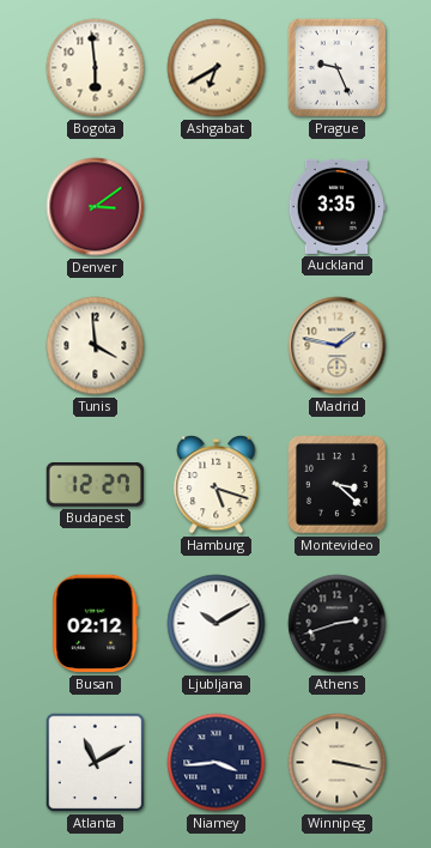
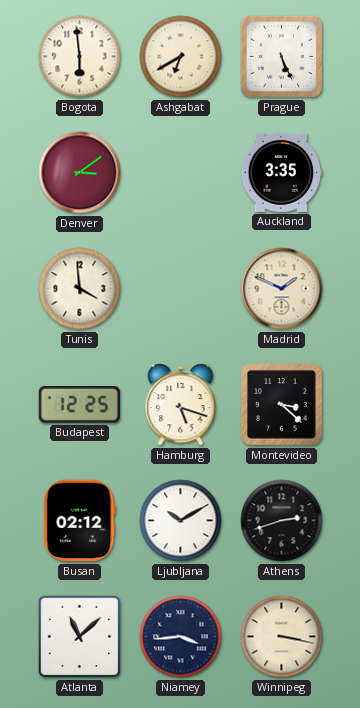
Prague: 9:26 -> 5:26 (281, 56)
Madrid: 1:47 -> 1:49 (282, 289)
Budapest: 12:27 -> 12:25 (79, 405)
Atlanta: 11:10 -> 11:08 (80, 637)
